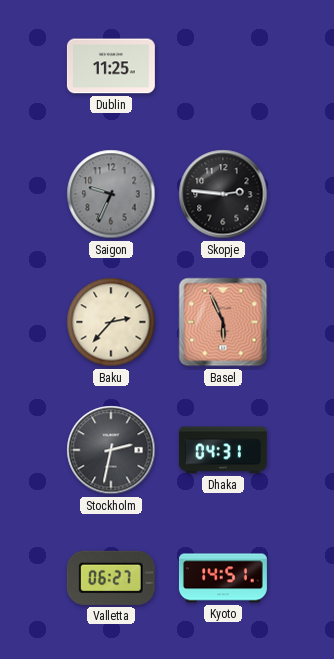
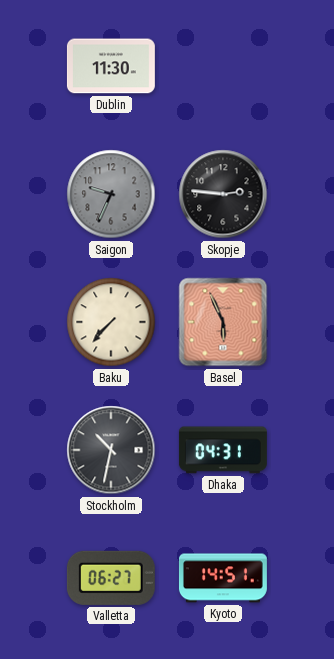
Dublin: 11:25 -> 11:30 (111, 66)
Baku: 2:37 -> 7:37 (111, 322)
Stockholm: 2:32 -> 10:32 (111, 450)
